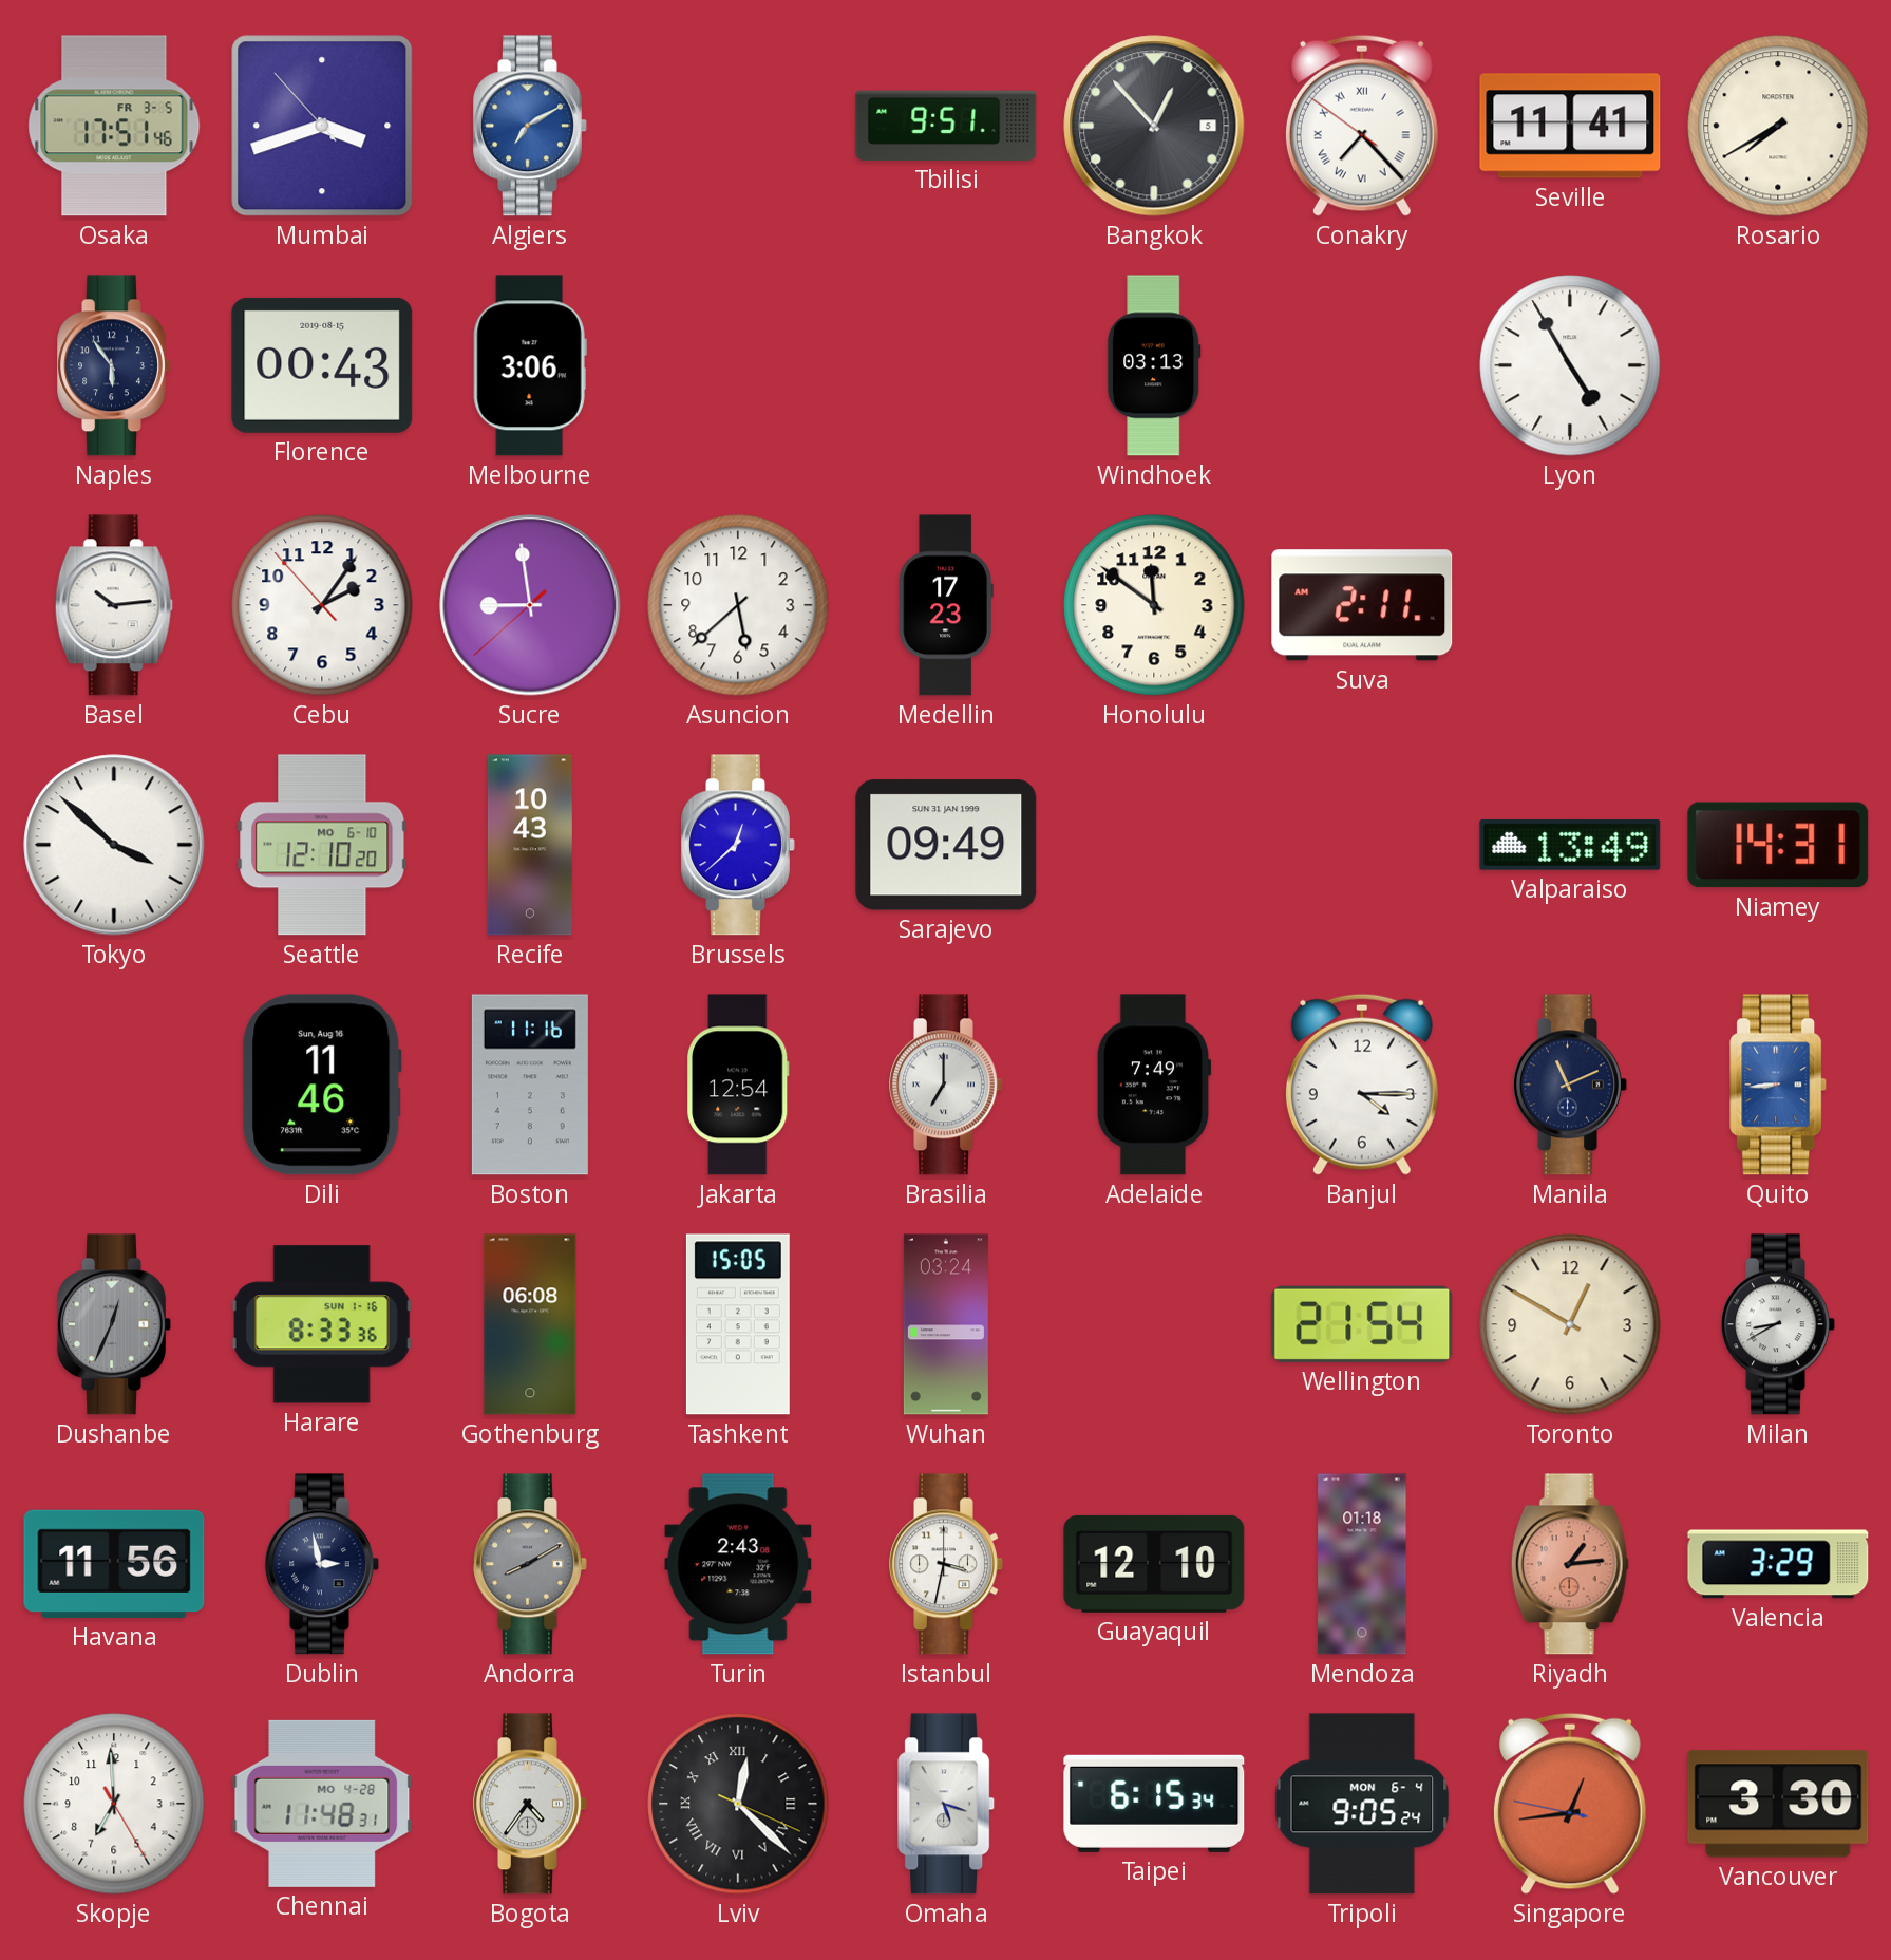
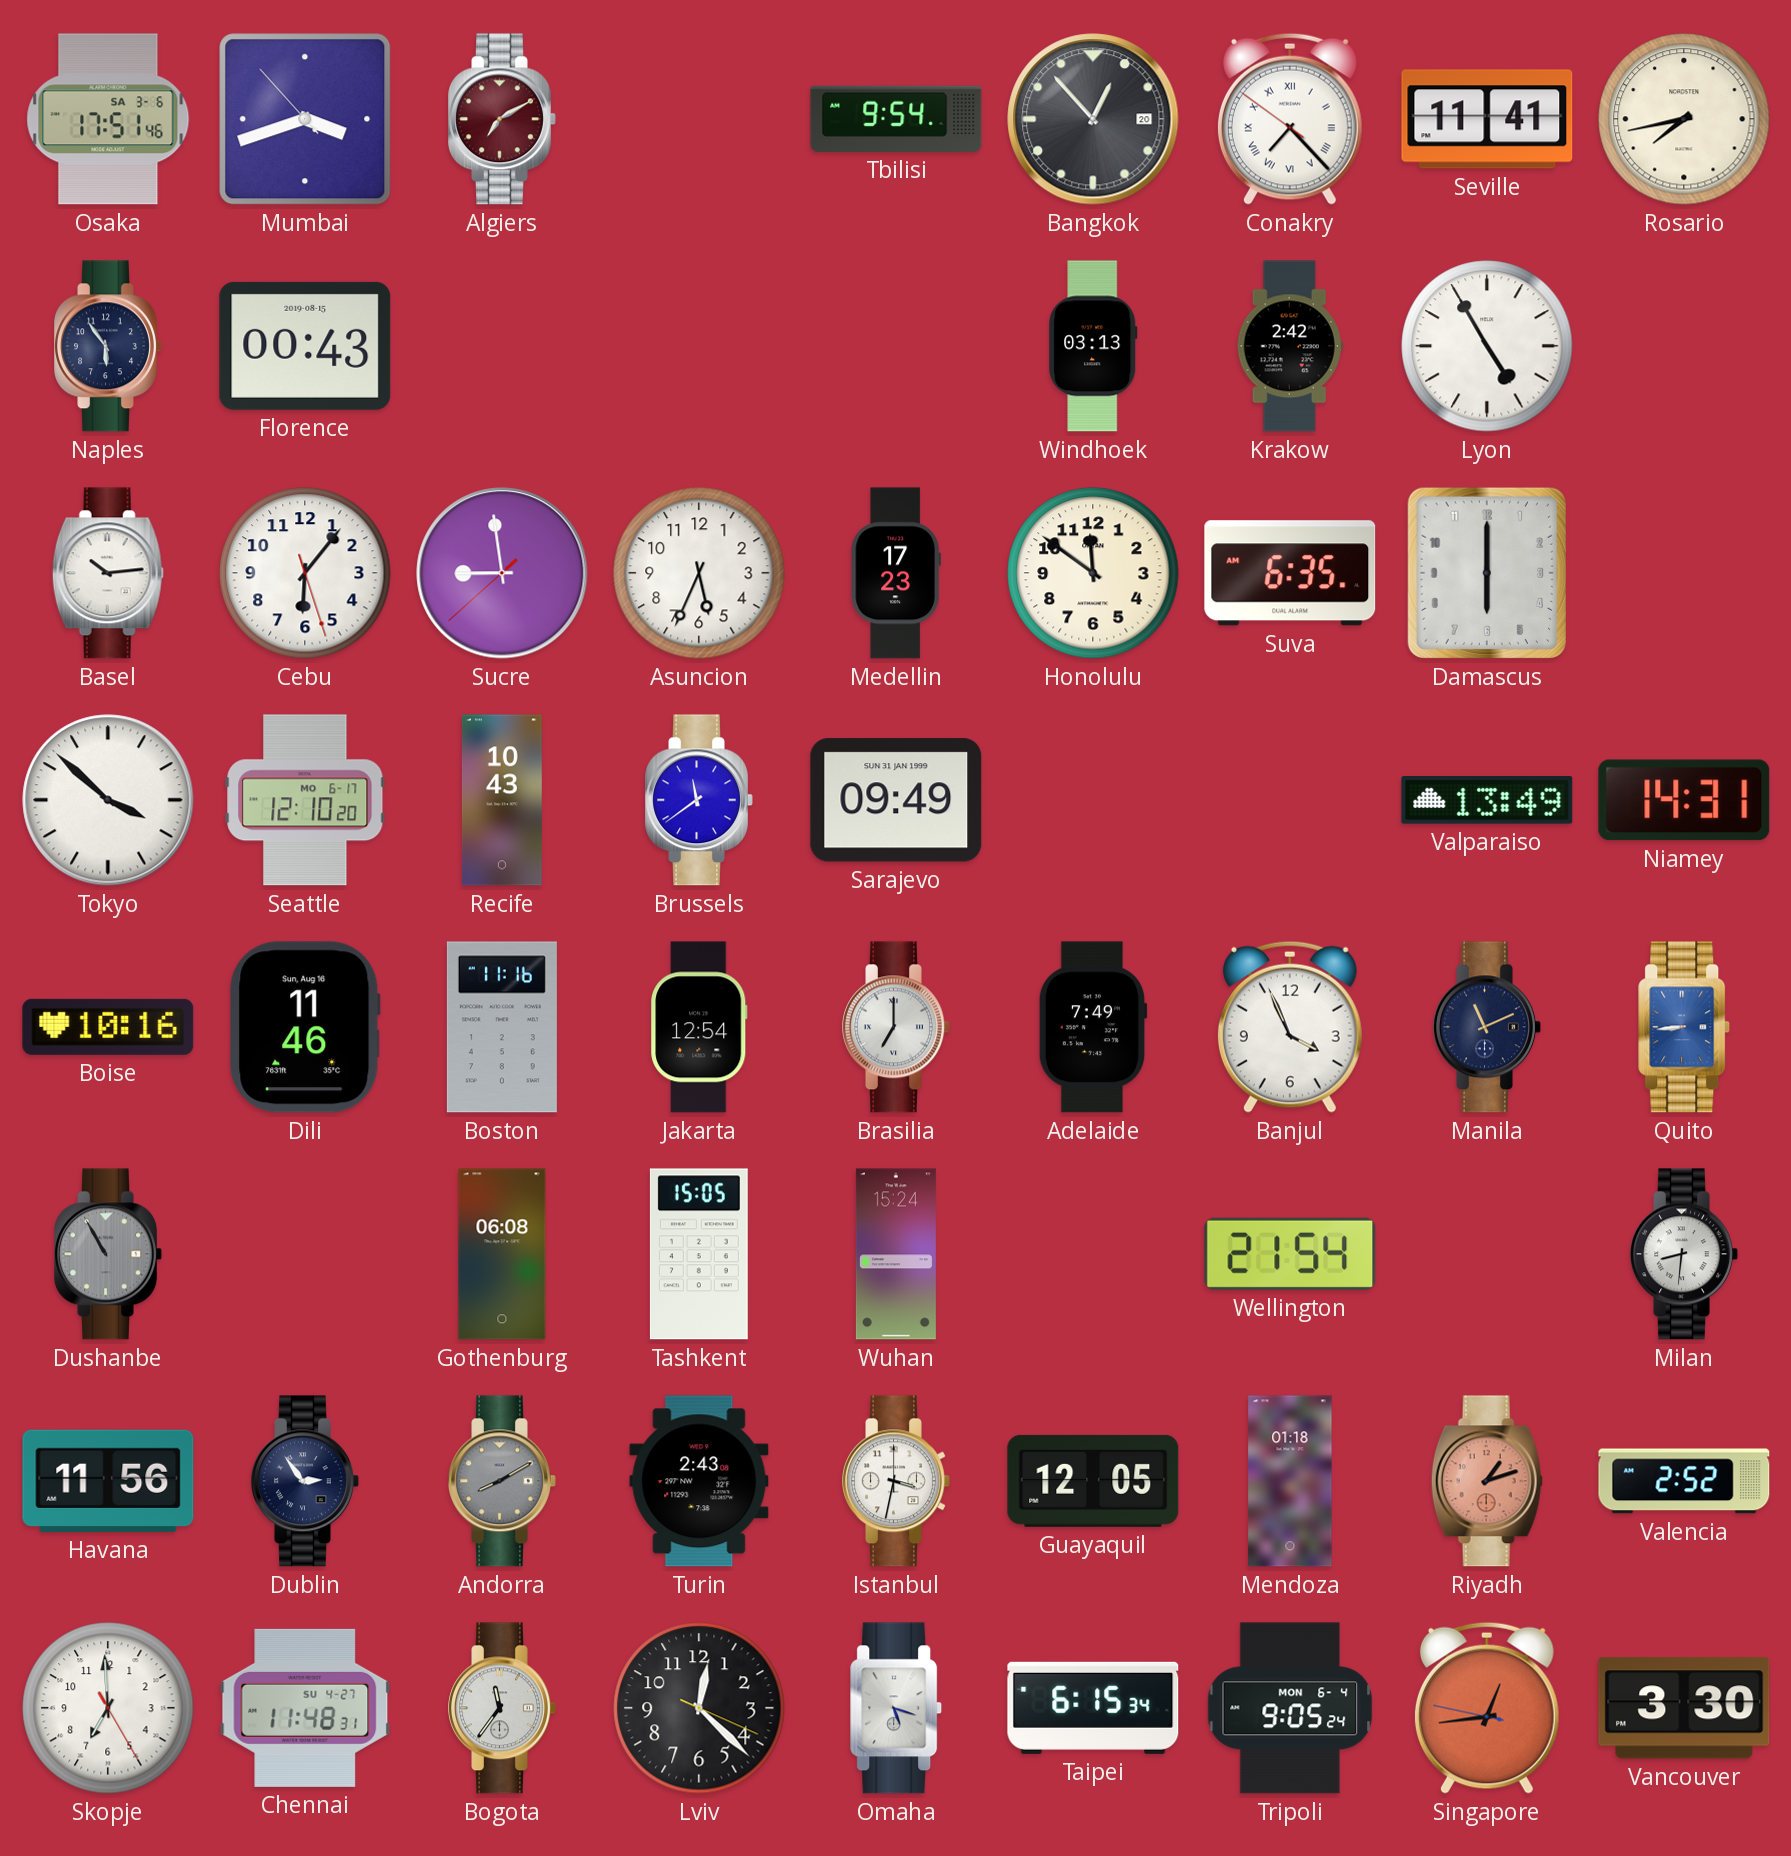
Osaka date: FR 3-5 -> SA 3-6 (108, 119)
Algiers dial: blue -> burgundy (502, 119)
Tbilisi: 9:51 -> 9:54 (896, 119)
Bangkok date: 5 -> 20 (1093, 119)
Rosario: 7:40 -> 7:43 (1684, 119)
Melbourne: 3:06 -> none (530, 365)
Krakow: none -> 2:42 (1290, 346)
Cebu: 2:05 -> 6:06 (305, 573)
Asuncion: 5:38 -> 5:34 (699, 573)
Suva: 2:11 -> 6:35 (1290, 573)
Damascus: none -> 6:00 (1487, 573)
Seattle date: MO 6-10 -> MO 6-17 (305, 800)
Brussels: 12:38 -> 11:39 (699, 800)
Boise: none -> 10:16 (108, 1027)
Banjul: 4:15 -> 3:56 (1290, 1027)
Dushanbe: 12:34 -> 10:55 (108, 1254)
Harare: 8:33 -> none (322, 1324)
Wuhan: 03:24 -> 15:24 (896, 1254)
Toronto: 12:50 -> none (1570, 1324)
Milan: 8:40 -> 8:31 (1684, 1254)
Dublin: 2:58 -> 2:54 (305, 1481)
Guayaquil: 12:10 -> 12:05 (1093, 1481)
Riyadh: 1:14 -> 1:12 (1487, 1481)
Valencia: 3:29 -> 2:52 (1684, 1481)
Chennai date: MO 4-28 -> SU 4-27 (305, 1708)
Bogota: 4:36 -> 11:36 (502, 1708)
Lviv numerals: Roman -> Arabic (699, 1708)
